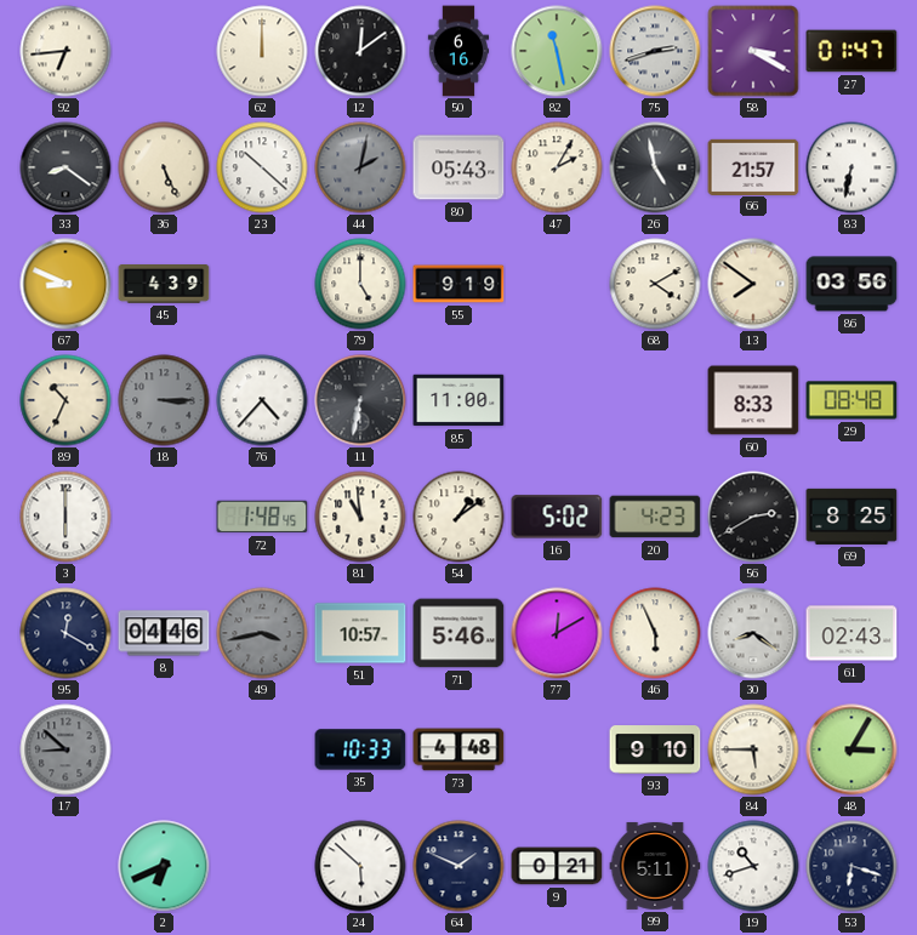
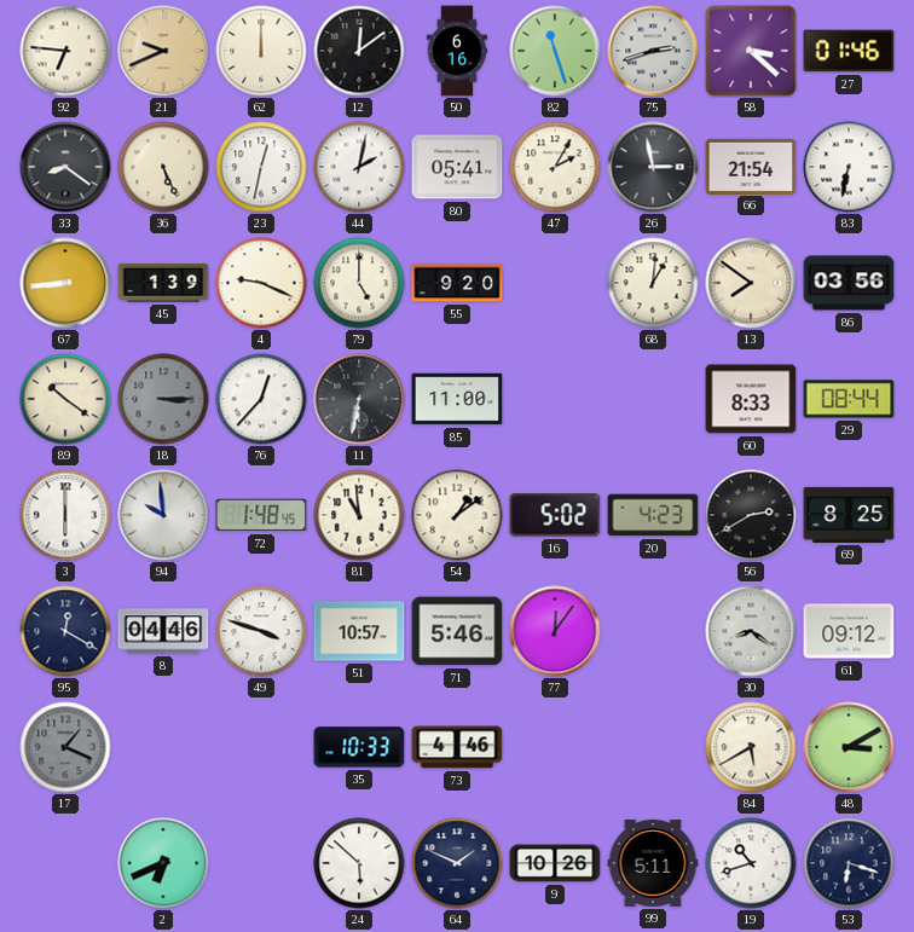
92: 6:44 -> 6:46 (65, 51)
21: none -> 9:41 (163, 51)
82: 11:28 -> 11:27 (555, 51)
58: 3:20 -> 3:22 (751, 51)
27: 01:47 -> 01:46 (849, 51)
23: 10:22 -> 12:32 (261, 167)
44 dial: grey -> white (359, 167)
80: 05:43 -> 05:41 (457, 167)
26: 4:58 -> 2:58 (653, 167)
66: 21:57 -> 21:54 (751, 166)
67: 8:49 -> 8:44 (65, 283)
45: 4:39 -> 1:39 (163, 283)
4: none -> 9:19 (261, 283)
55: 9:19 -> 9:20 (457, 283)
68: 4:10 -> 1:01 (653, 283)
89: 10:34 -> 10:21 (65, 399)
76: 4:37 -> 12:37 (261, 399)
29: 08:48 -> 08:44 (849, 399)
94: none -> 9:59 (163, 515)
49: 3:43 -> 3:48 (261, 631)
49 dial: grey -> white (261, 631)
77: 12:10 -> 12:06 (555, 631)
46: 5:56 -> none (655, 633)
61: 02:43 -> 09:12 (849, 631)
17: 8:52 -> 1:19 (65, 747)
73: 4:48 -> 4:46 (457, 747)
93: 9:10 -> none (655, 749)
84: 5:45 -> 5:40 (751, 747)
48: 3:05 -> 3:10 (849, 747)
9: 0:21 -> 10:26 (555, 863)
